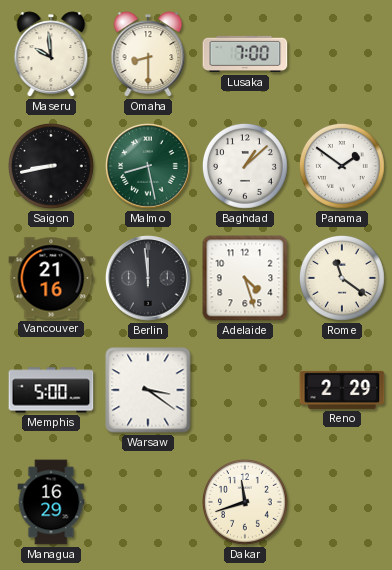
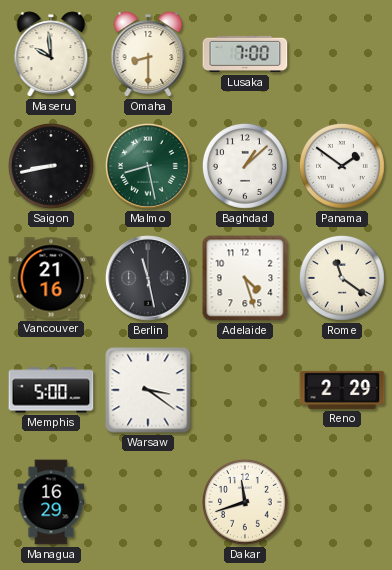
Berlin: 11:59 -> 11:28 (148, 278)
